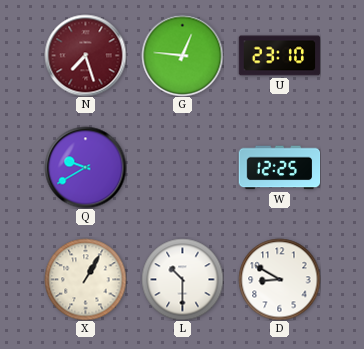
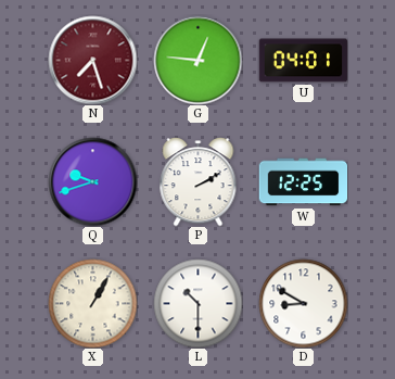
U: 23:10 -> 04:01 (303, 61)
Q: 9:40 -> 9:42 (92, 181)
P: none -> 2:10 (199, 181)
